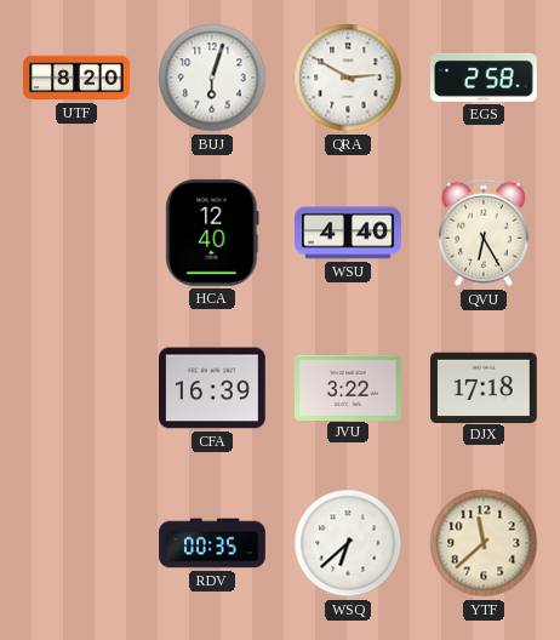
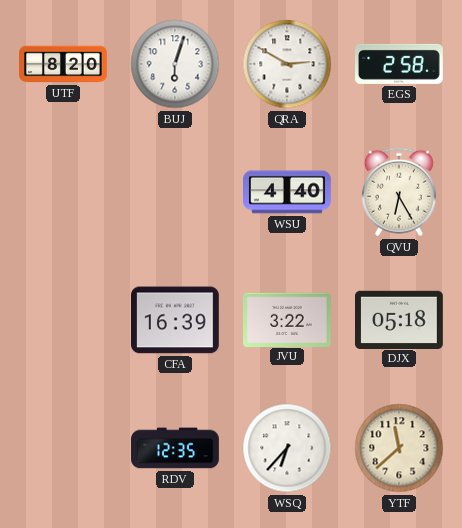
HCA: 12:40 -> none (212, 233)
DJX: 17:18 -> 05:18 (400, 319)
RDV: 00:35 -> 12:35 (175, 448)
WSQ: 6:38 -> 6:37 (287, 448)
